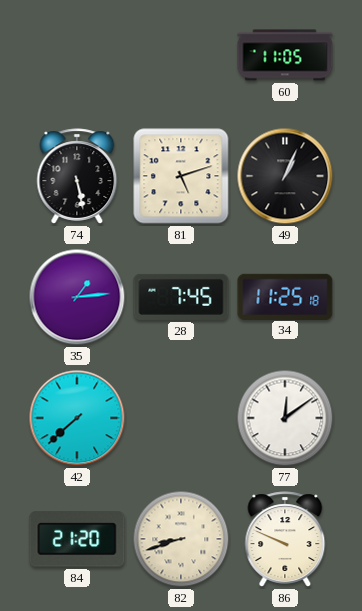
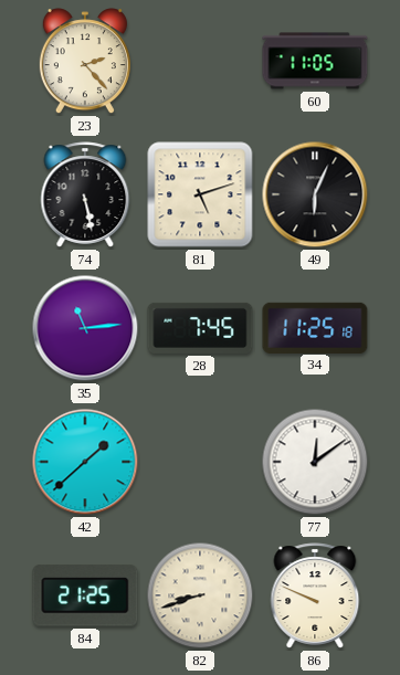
23: none -> 2:23 (85, 62)
49: 1:04 -> 6:04 (315, 194)
35: 1:14 -> 11:14 (85, 328)
42: 7:38 -> 1:38 (85, 462)
84: 21:20 -> 21:25 (85, 595)
